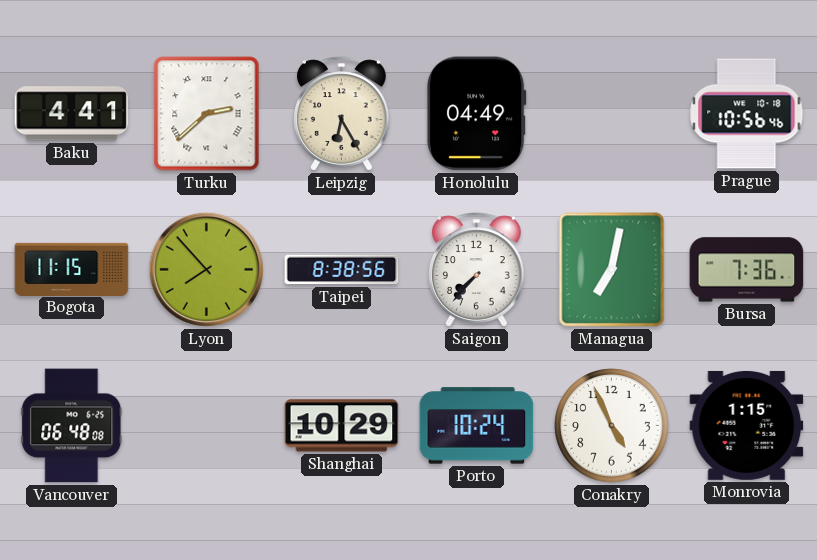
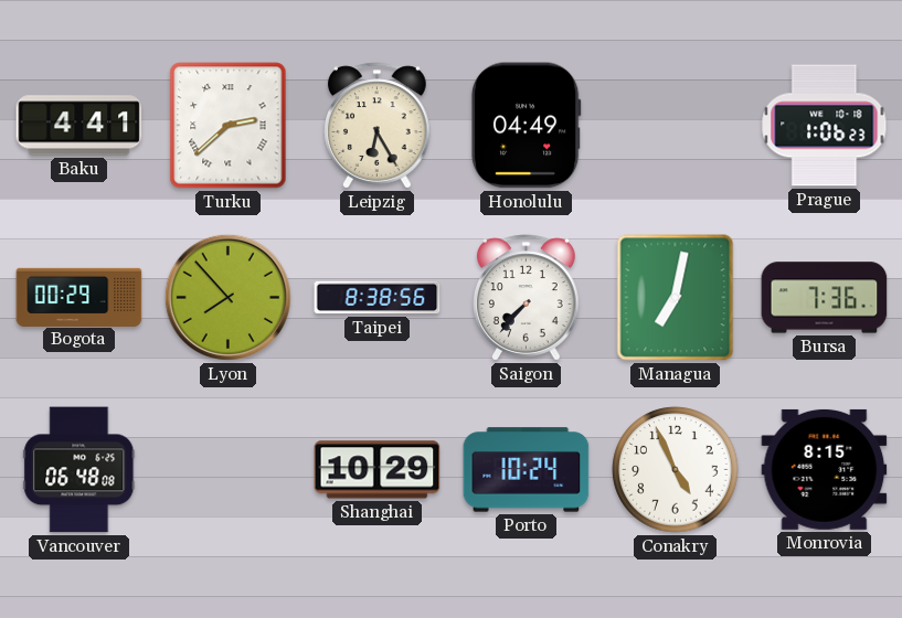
Prague: 10:56 -> 1:06 (825, 126)
Bogota: 11:15 -> 00:29 (79, 297)
Monrovia: 1:15 -> 8:15 (825, 469)
